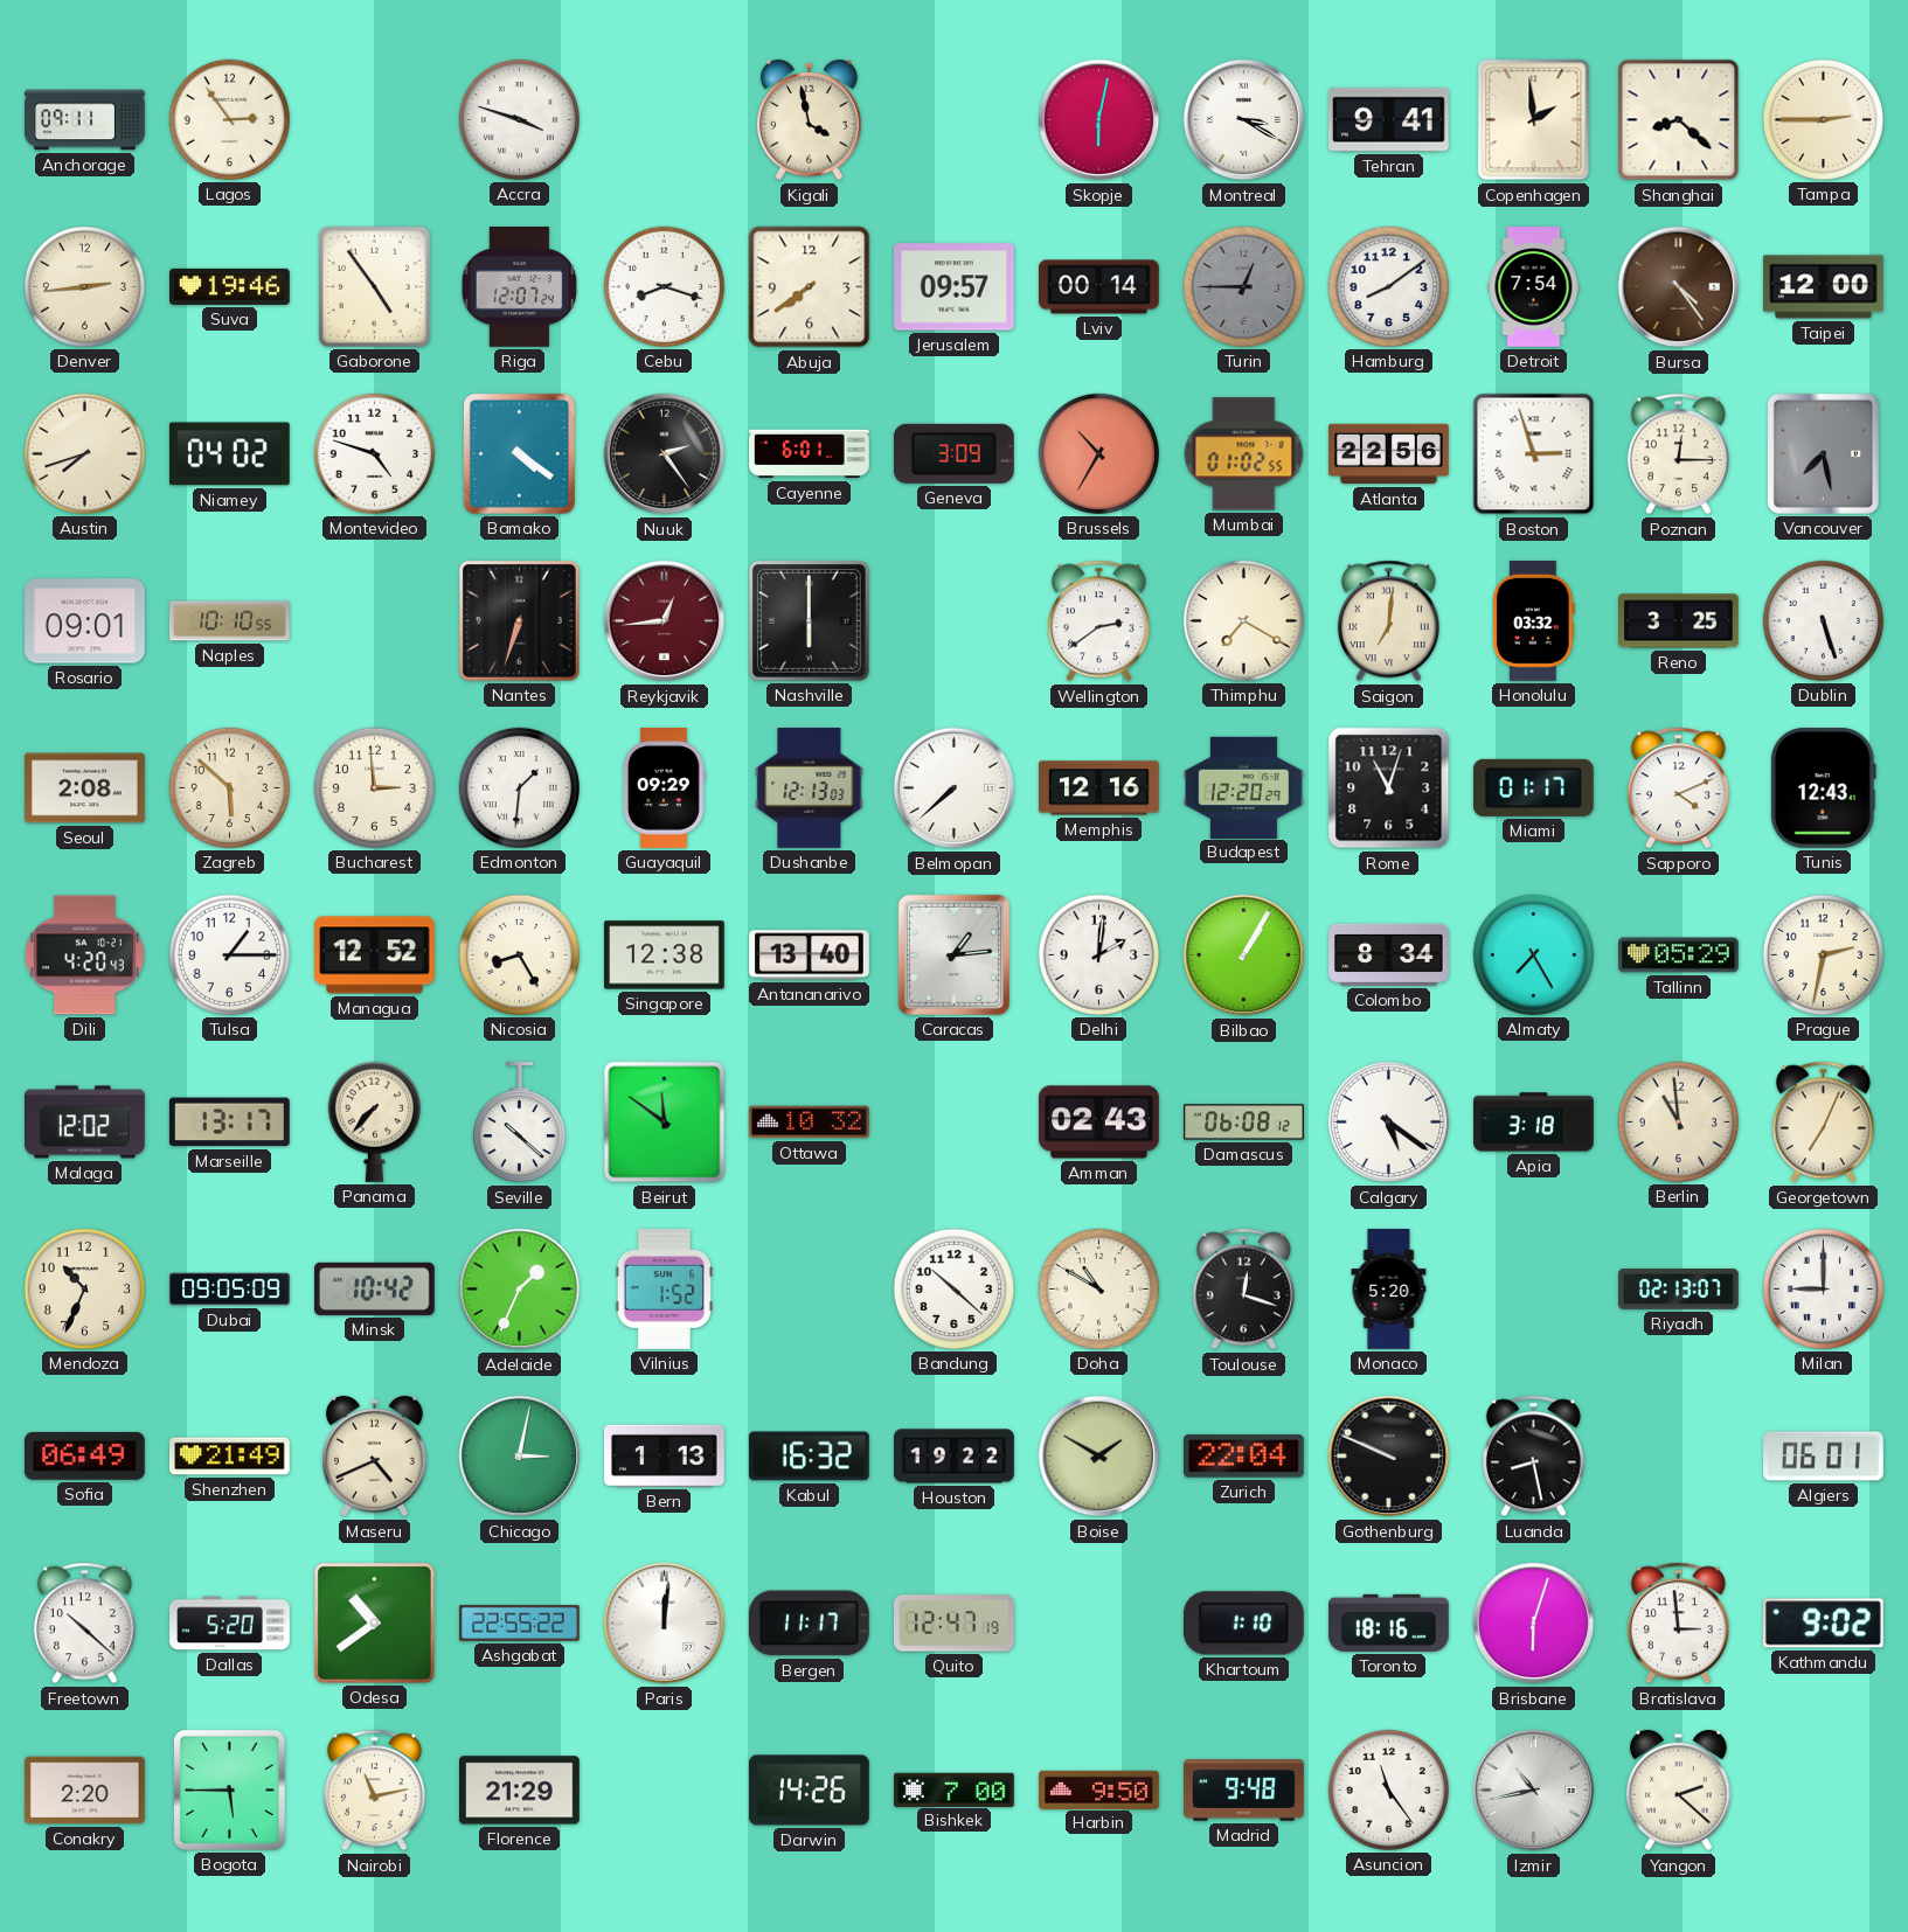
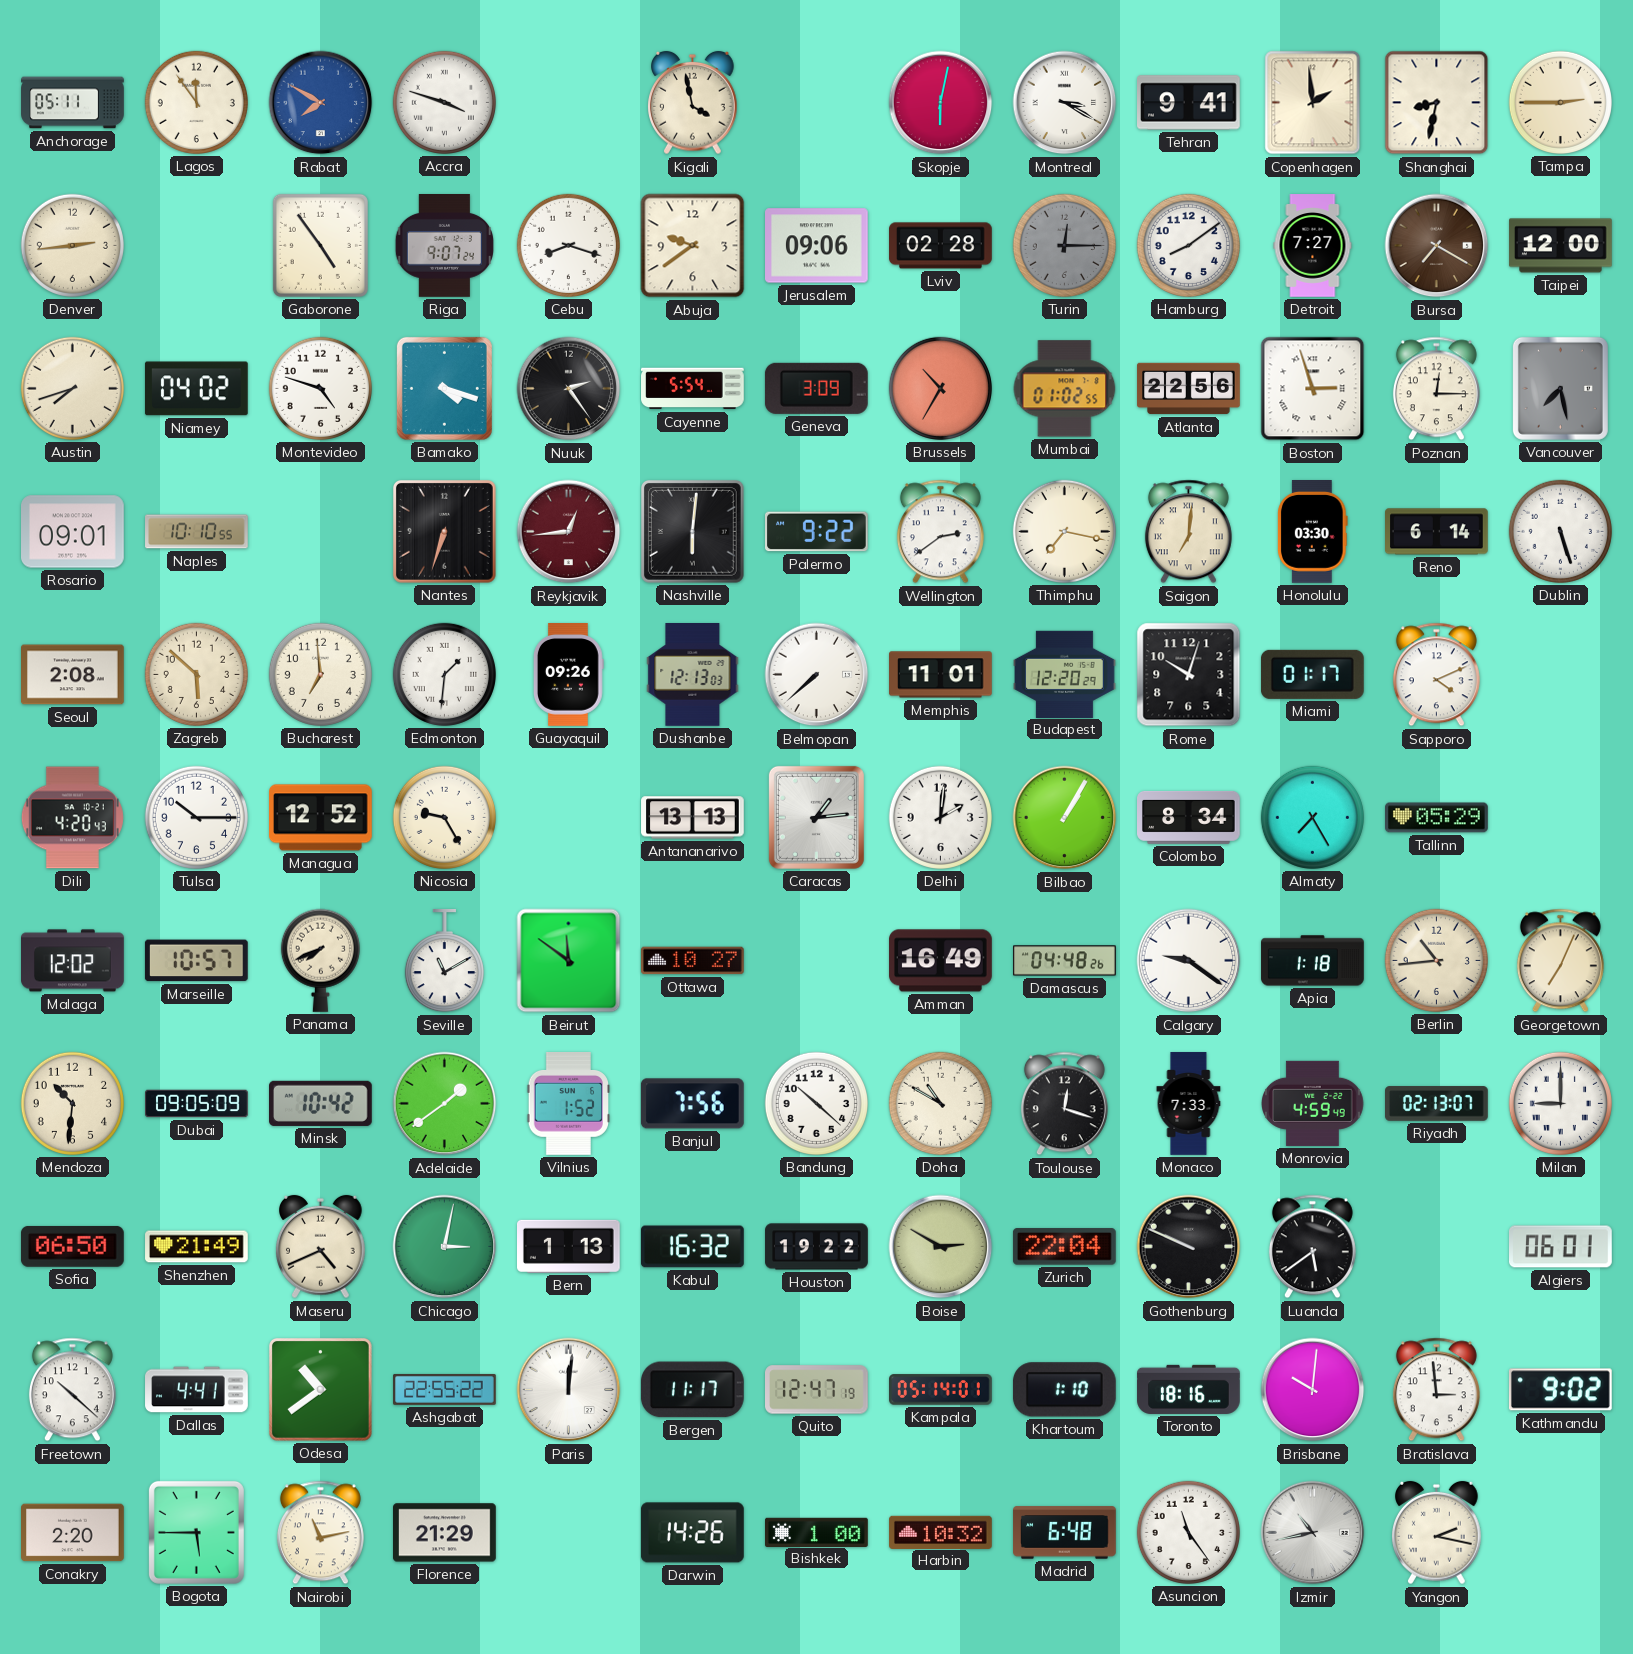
Anchorage: 09:11 -> 05:11 (73, 103)
Lagos: 2:54 -> 11:54 (196, 102)
Rabat: none -> 7:50 (321, 103)
Shanghai: 8:22 -> 8:32 (1437, 103)
Suva: 19:46 -> none (230, 286)
Riga: 12:07 -> 9:07 (444, 246)
Abuja: 7:39 -> 9:39 (693, 246)
Jerusalem: 09:57 -> 09:06 (817, 246)
Lviv: 00:14 -> 02:28 (941, 246)
Turin: 12:45 -> 12:15 (1064, 245)
Detroit: 7:54 -> 7:27 (1313, 246)
Bursa: 4:24 -> 7:20 (1437, 246)
Bamako: 4:21 -> 4:18 (444, 388)
Cayenne: 6:01 -> 5:54 (693, 389)
Nashville: 6:00 -> 6:01 (692, 531)
Palermo: none -> 9:22 (817, 532)
Thimphu: 7:20 -> 7:17 (1064, 531)
Honolulu: 03:32 -> 03:30 (1313, 532)
Reno: 3:25 -> 6:14 (1437, 532)
Bucharest: 2:59 -> 6:59 (320, 674)
Guayaquil: 09:29 -> 09:26 (569, 675)
Memphis: 12:16 -> 11:01 (941, 675)
Rome: 11:03 -> 10:03 (1189, 675)
Tunis: 12:43 -> none (1823, 788)
Tulsa: 1:15 -> 10:15 (196, 817)
Nicosia: 8:25 -> 9:25 (444, 817)
Singapore: 12:38 -> none (665, 955)
Antananarivo: 13:40 -> 13:13 (693, 818)
Prague: 2:32 -> none (1823, 954)
Marseille: 13:17 -> 10:57 (196, 961)
Panama: 7:37 -> 7:41 (320, 960)
Seville: 10:22 -> 11:10 (444, 962)
Ottawa: 10:32 -> 10:27 (693, 961)
Amman: 02:43 -> 16:49 (941, 961)
Damascus: 06:08 -> 04:48 (1065, 961)
Calgary: 5:21 -> 9:21 (1189, 961)
Apia: 3:18 -> 1:18 (1313, 961)
Berlin: 10:59 -> 10:44 (1436, 960)
Mendoza: 10:34 -> 10:31 (72, 1103)
Adelaide: 1:34 -> 1:39 (445, 1104)
Banjul: none -> 7:56 (692, 1104)
Monaco: 5:20 -> 7:33 (1189, 1104)
Monrovia: none -> 4:59 (1313, 1103)
Sofia: 06:49 -> 06:50 (72, 1246)
Boise: 1:50 -> 2:50 (941, 1247)
Luanda: 8:28 -> 5:39 (1312, 1247)
Dallas: 5:20 -> 4:41 (197, 1390)
Kampala: none -> 05:14 (941, 1390)
Brisbane: 6:03 -> 10:01 (1313, 1390)
Bishkek: 7:00 -> 1:00 (817, 1532)
Harbin: 9:50 -> 10:32 (941, 1532)
Madrid: 9:48 -> 6:48 (1065, 1533)
Yangon: 2:22 -> 2:17 (1437, 1533)
